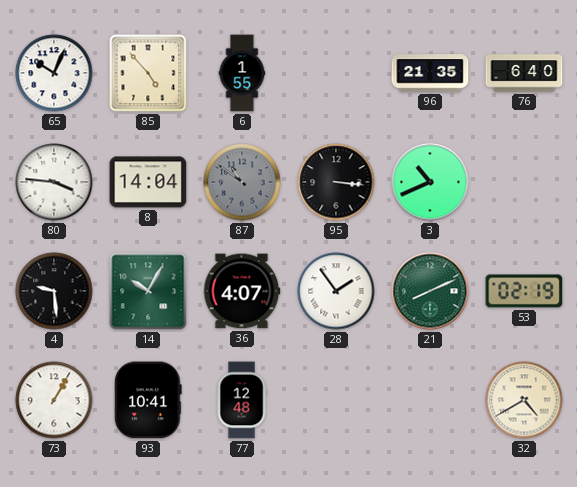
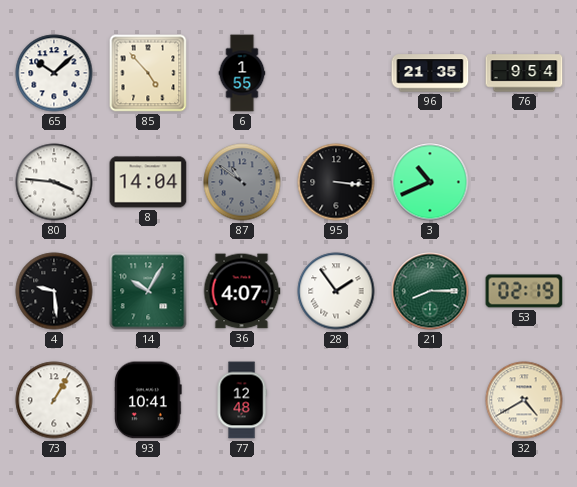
65: 10:04 -> 10:08 (54, 73)
76: 6:40 -> 9:54 (524, 73)
21: 8:11 -> 8:15 (430, 291)
